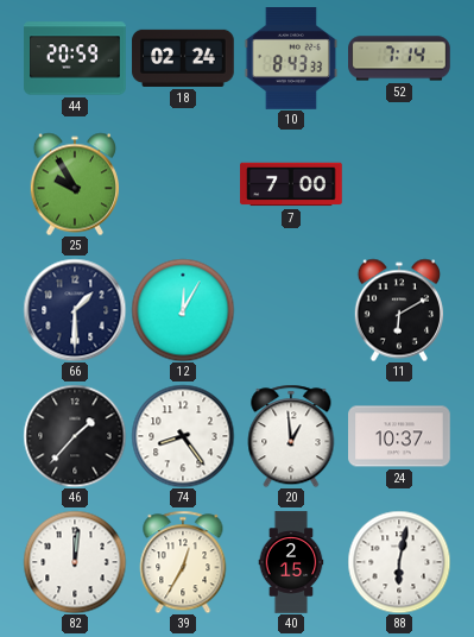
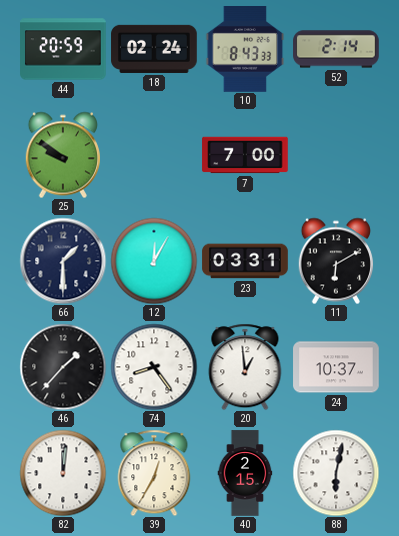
52: 7:14 -> 2:14 (336, 49)
25: 9:55 -> 9:51 (62, 155)
23: none -> 03:31 (245, 261)
